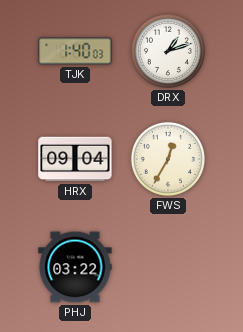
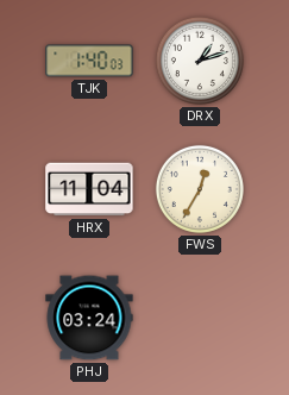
HRX: 09:04 -> 11:04 (89, 189)
PHJ: 03:22 -> 03:24 (89, 318)
